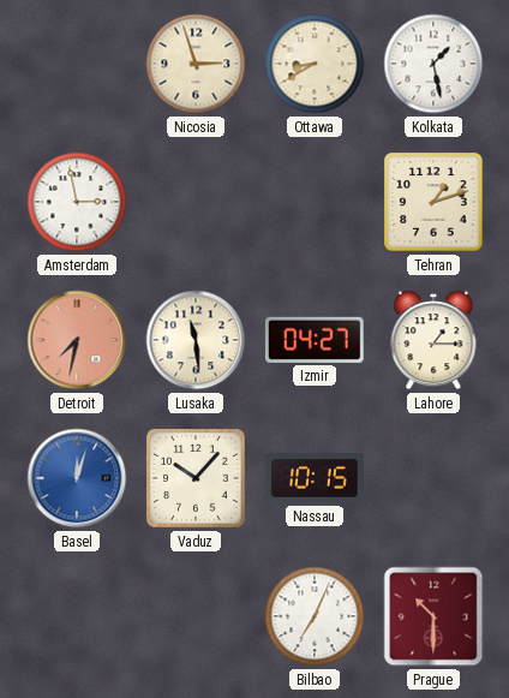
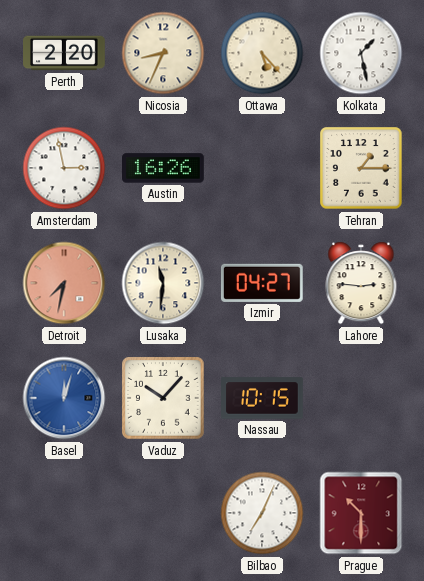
Perth: none -> 2:20 (64, 53)
Nicosia: 2:57 -> 8:34 (163, 53)
Ottawa: 8:40 -> 5:23 (262, 53)
Austin: none -> 16:26 (164, 168)
Tehran: 1:12 -> 1:15 (361, 168)
Lusaka: 11:29 -> 11:31 (163, 283)
Lahore: 1:15 -> 2:46 (361, 283)
